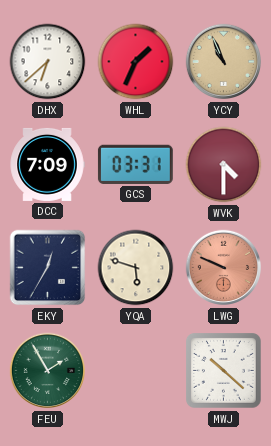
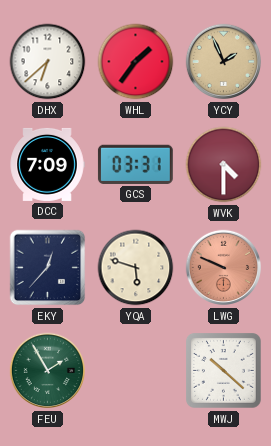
WHL: 1:34 -> 1:36 (136, 62)
YCY: 10:56 -> 1:56 (224, 62)
EKY: 12:35 -> 12:37 (48, 268)
